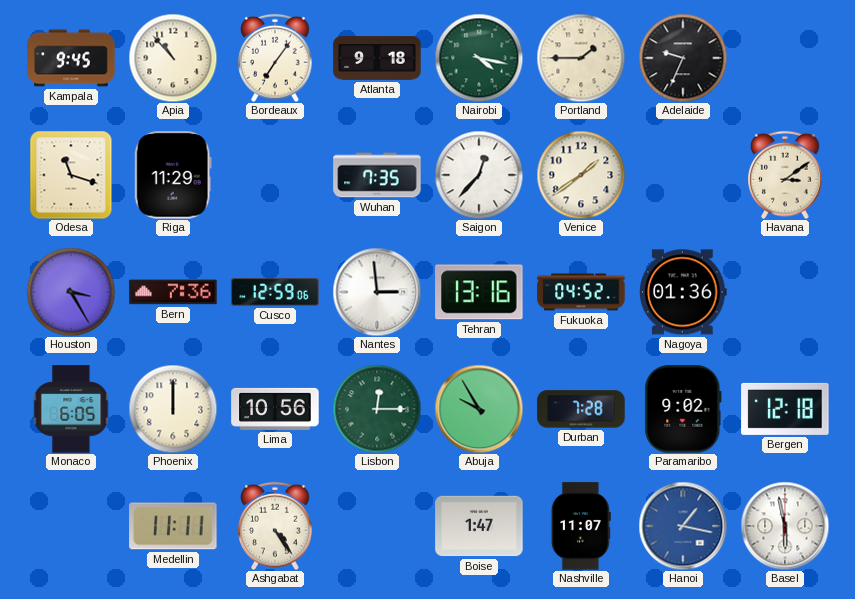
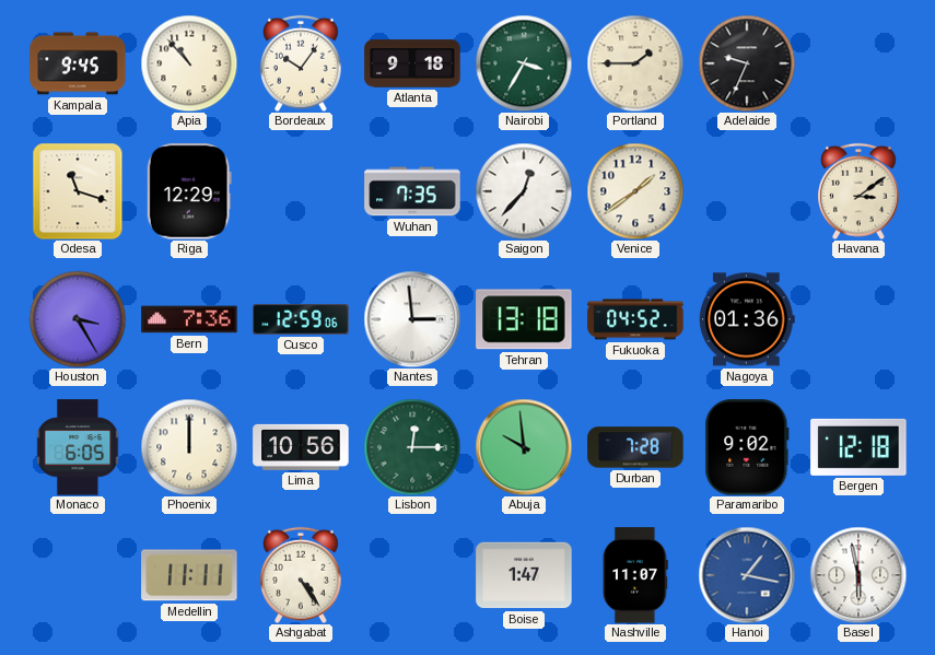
Bordeaux: 7:06 -> 10:06 (301, 63)
Nairobi: 4:17 -> 3:35 (524, 63)
Riga: 11:29 -> 12:29 (189, 191)
Tehran: 13:16 -> 13:18 (524, 319)
Abuja: 9:55 -> 9:59 (524, 447)
